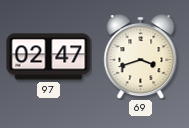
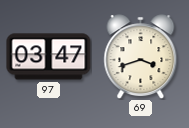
97: 02:47 -> 03:47 (49, 57)
